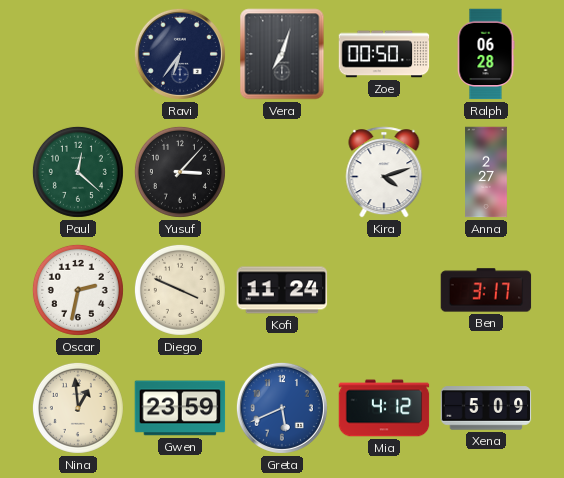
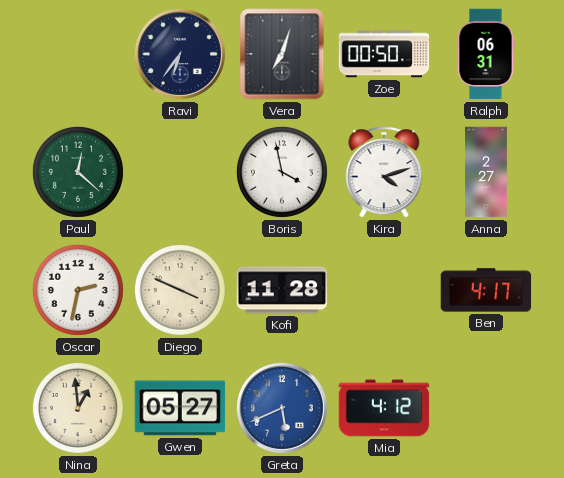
Ralph: 06:28 -> 06:31 (486, 54)
Yusuf: 3:07 -> none (180, 172)
Boris: none -> 3:58 (282, 172)
Kofi: 11:24 -> 11:28 (282, 290)
Ben: 3:17 -> 4:17 (486, 290)
Gwen: 23:59 -> 05:27 (180, 408)
Xena: 5:09 -> none (486, 408)
